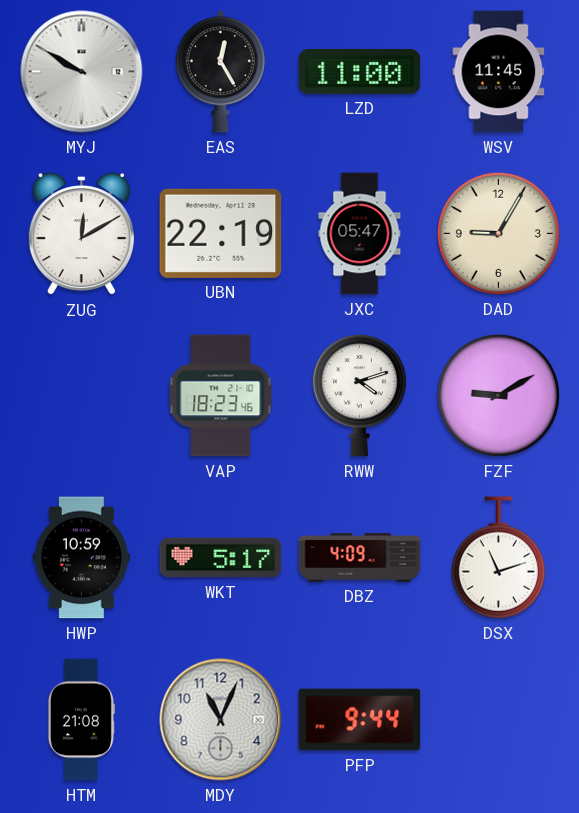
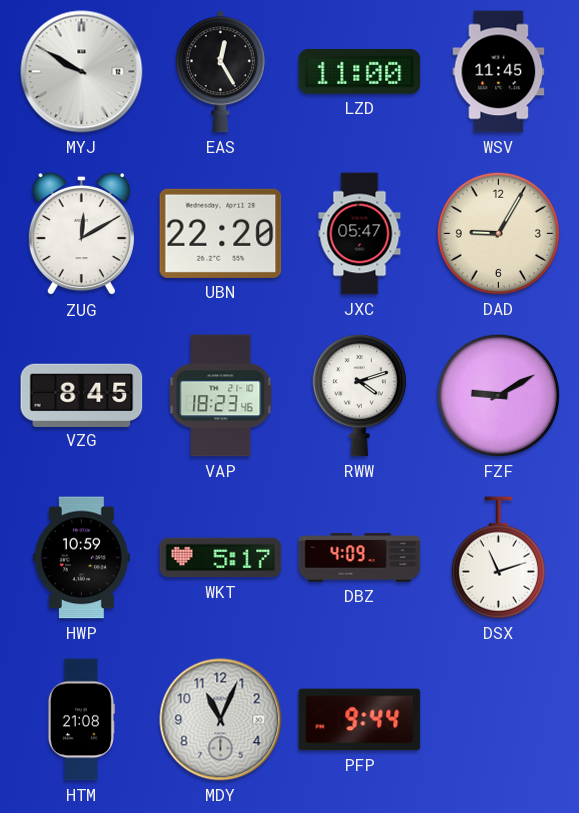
UBN: 22:19 -> 22:20 (221, 233)
VZG: none -> 8:45 (82, 395)
